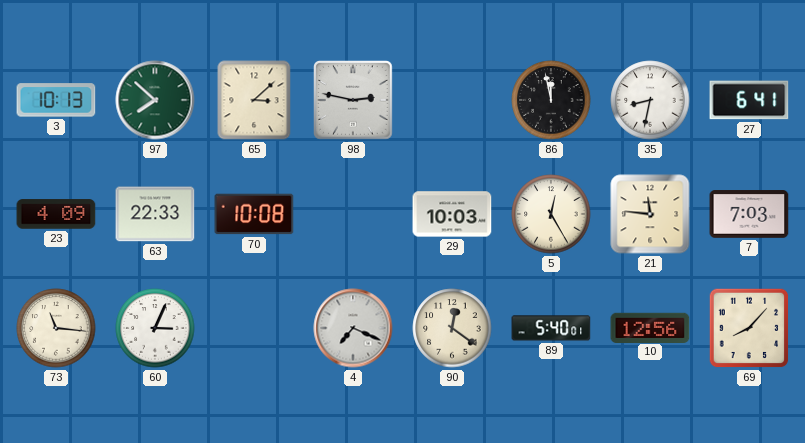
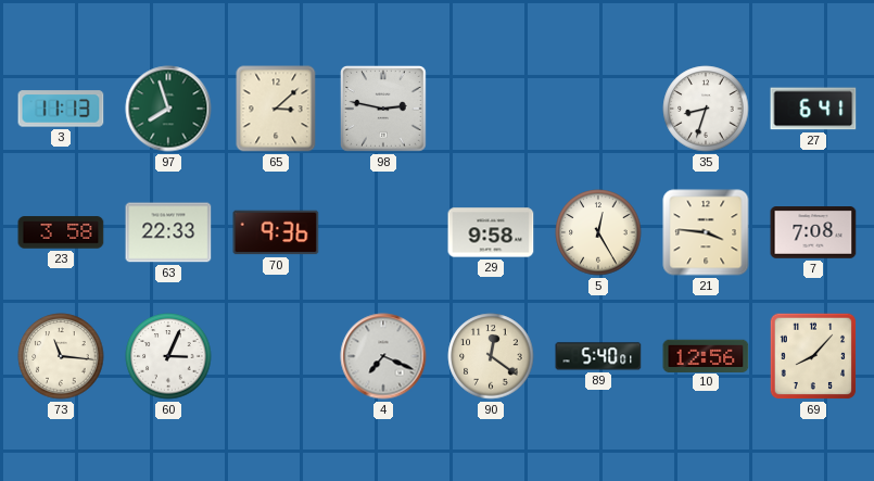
3: 10:13 -> 11:13 (61, 109)
97: 7:52 -> 7:57 (168, 109)
86: 11:58 -> none (551, 100)
35: 8:32 -> 8:33 (706, 109)
23: 4:09 -> 3:58 (61, 232)
70: 10:08 -> 9:36 (276, 232)
29: 10:03 -> 9:58 (491, 232)
21: 11:46 -> 3:46 (706, 232)
7: 7:03 -> 7:08 (813, 232)
